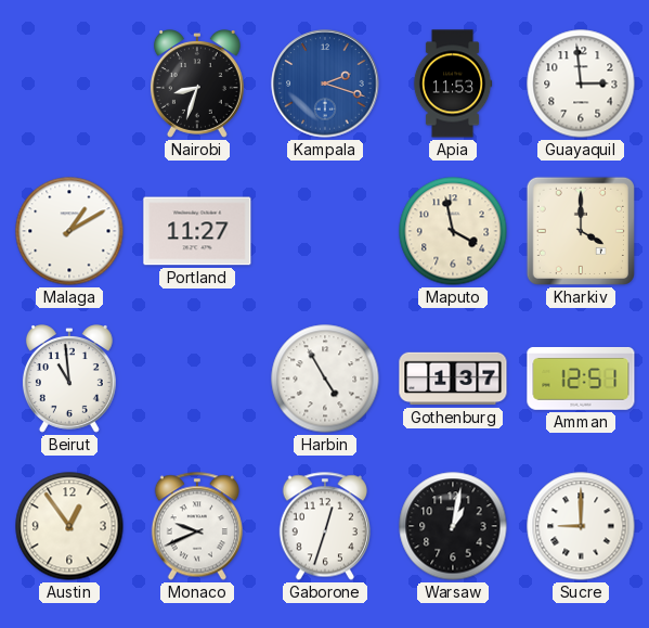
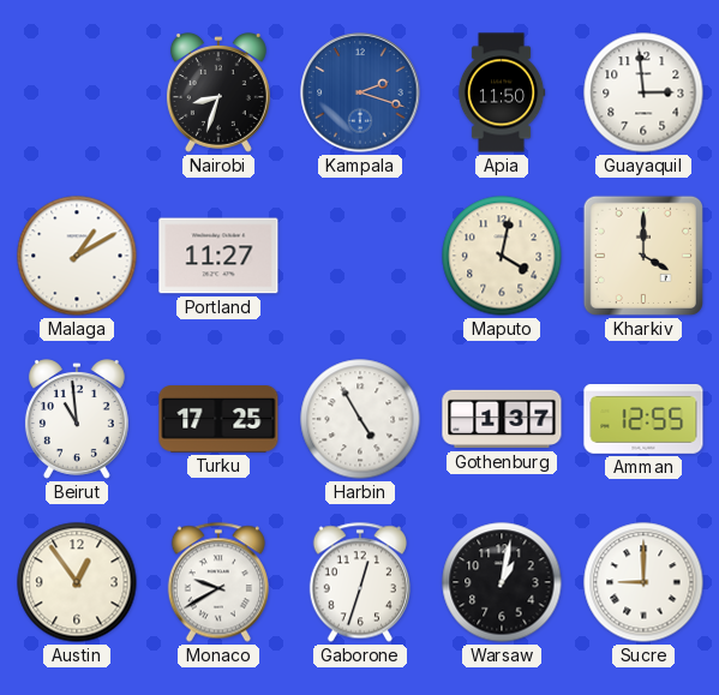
Apia: 11:53 -> 11:50 (502, 92)
Maputo: 3:58 -> 4:02 (502, 256)
Turku: none -> 17:25 (218, 419)
Amman: 12:51 -> 12:55 (643, 419)
Monaco: 9:41 -> 9:40 (218, 582)
